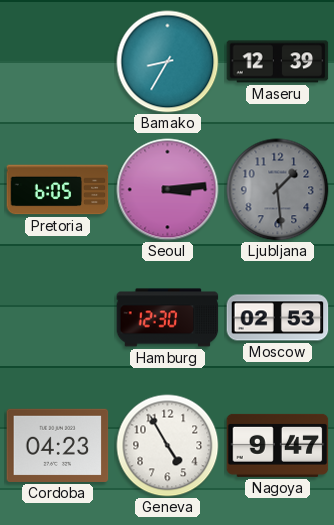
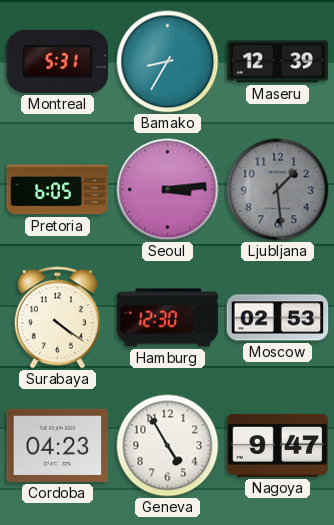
Montreal: none -> 5:31 (58, 61)
Surabaya: none -> 4:21 (57, 318)
